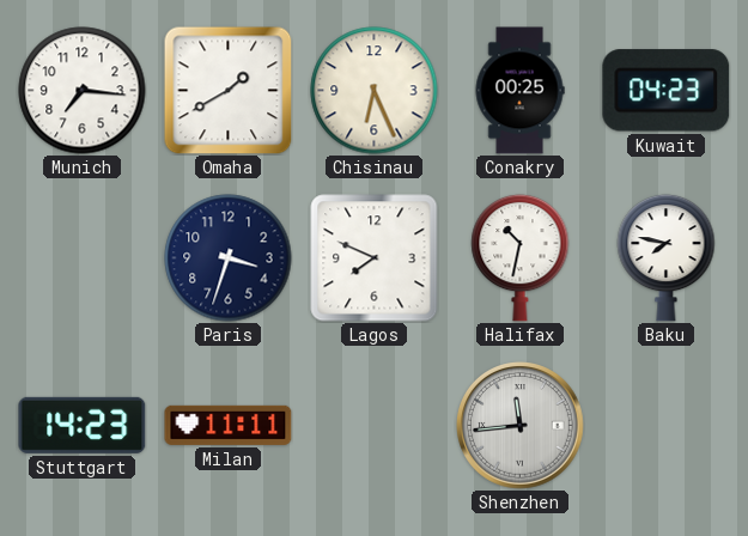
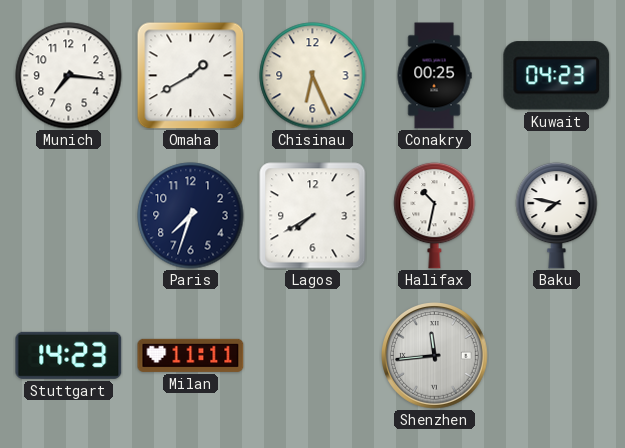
Paris: 3:33 -> 7:33 (191, 216)
Lagos: 7:49 -> 7:40 (313, 216)
